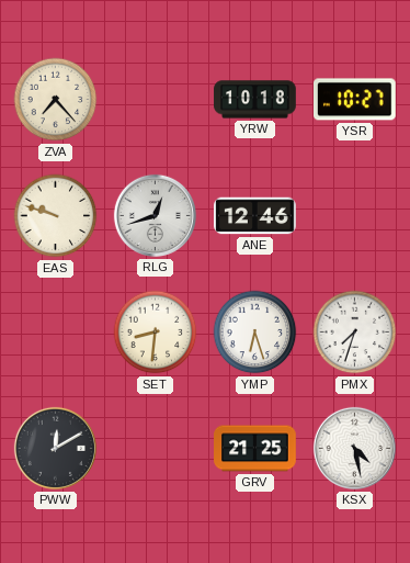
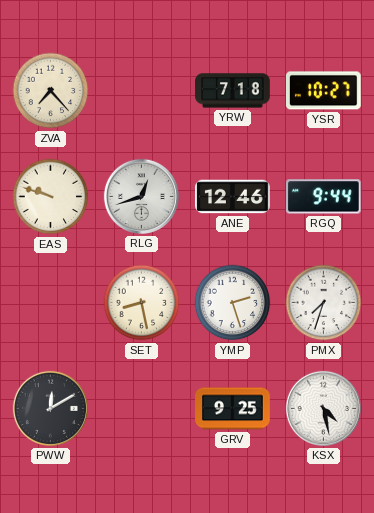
YRW: 10:18 -> 7:18 (233, 91)
RGQ: none -> 9:44 (324, 197)
SET: 8:31 -> 8:28 (142, 303)
YMP: 6:27 -> 2:27 (233, 303)
GRV: 21:25 -> 9:25 (233, 409)
